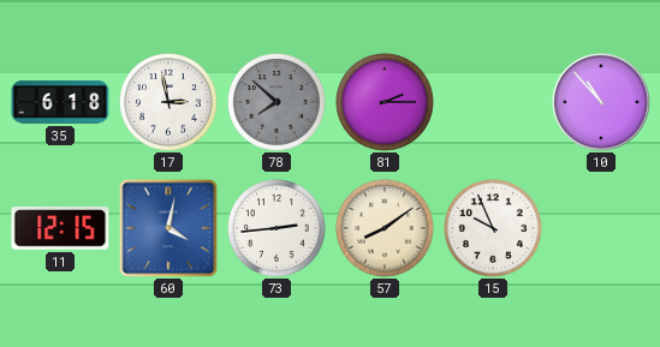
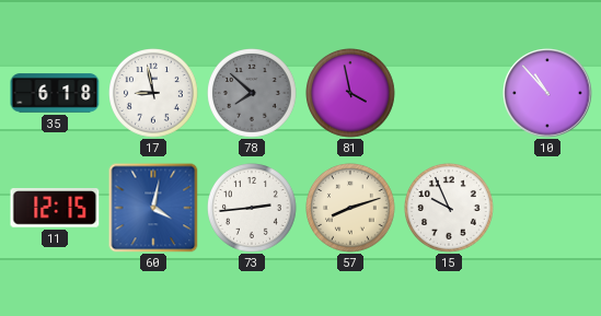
17: 2:58 -> 8:58 (154, 94)
81: 2:15 -> 3:58 (351, 94)
57: 8:09 -> 8:12 (351, 209)
